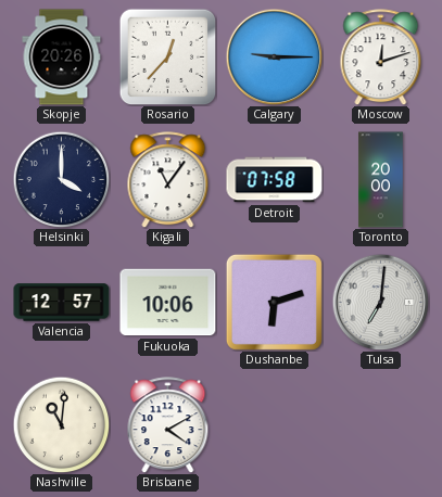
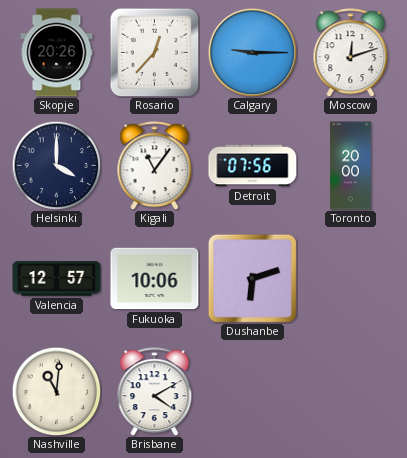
Detroit: 07:58 -> 07:56 (253, 166)
Tulsa: 7:01 -> none (380, 302)
